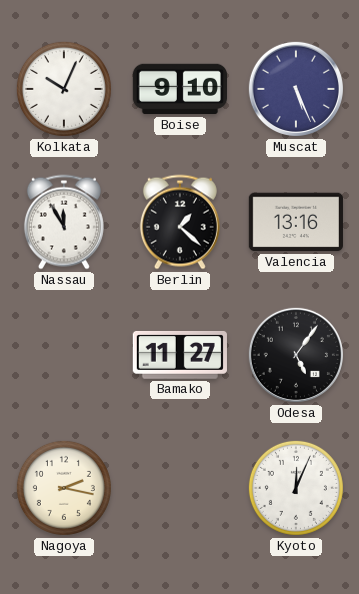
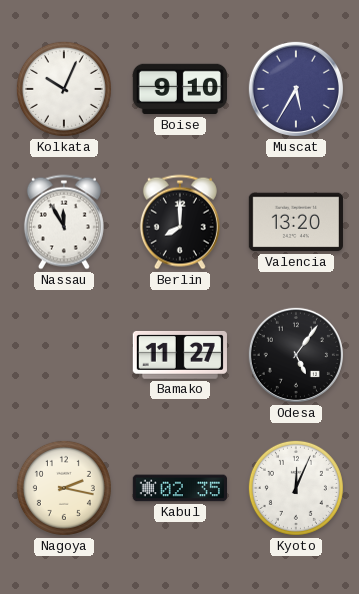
Muscat: 5:26 -> 5:35 (296, 89)
Berlin: 1:22 -> 8:00 (180, 222)
Valencia: 13:16 -> 13:20 (296, 222)
Kabul: none -> 02:35 (179, 488)
